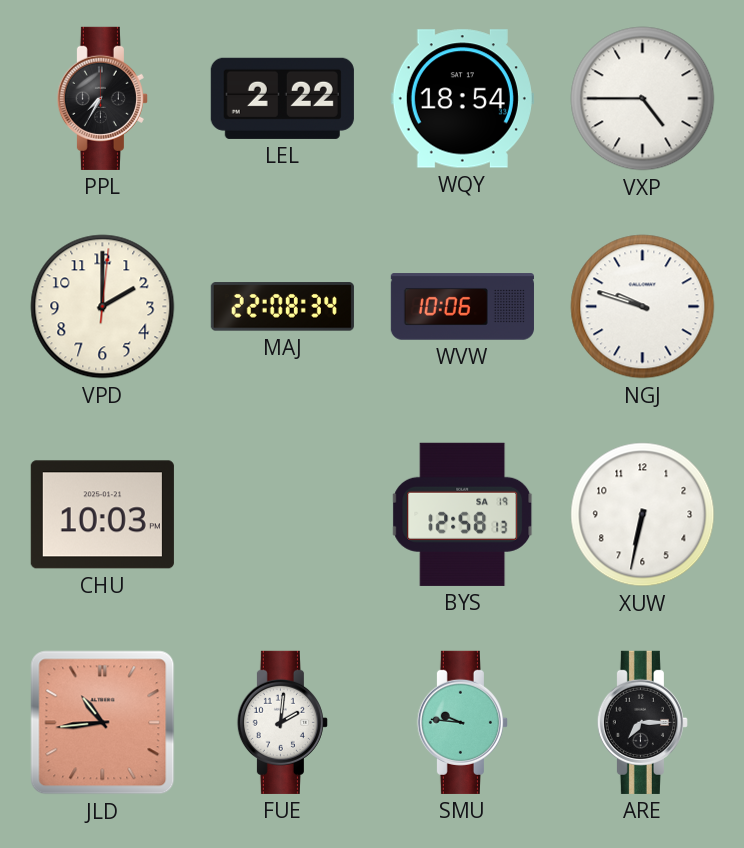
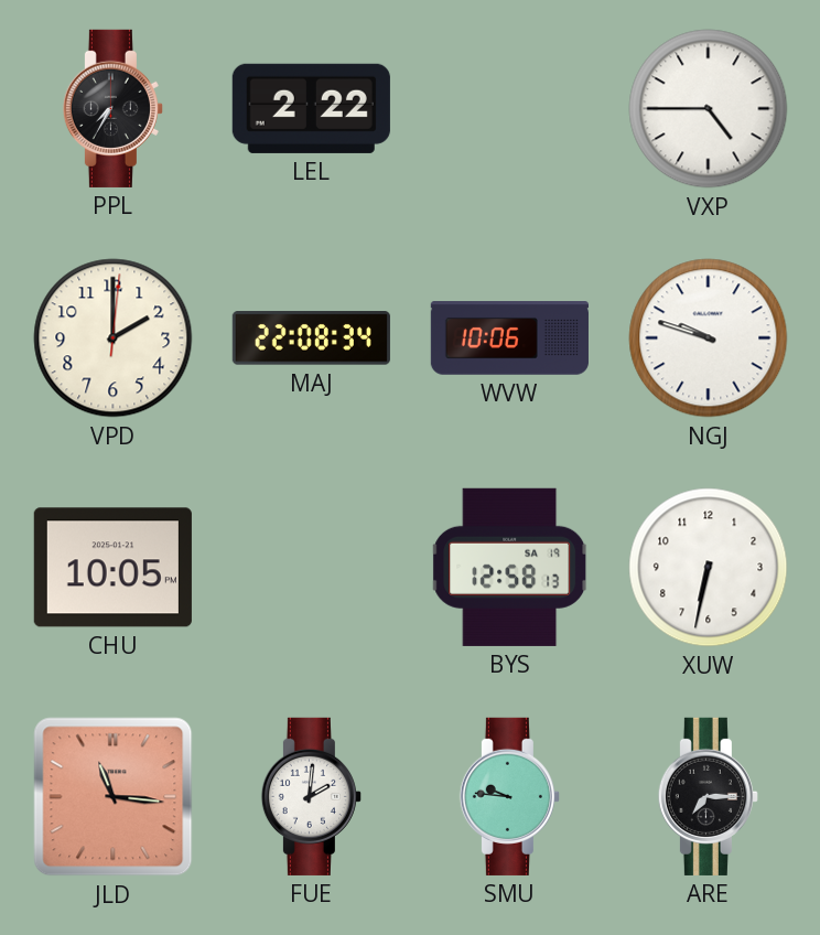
WQY: 18:54 -> none (462, 99)
CHU: 10:03 -> 10:05 (112, 568)
JLD: 10:44 -> 11:16 (114, 797)
